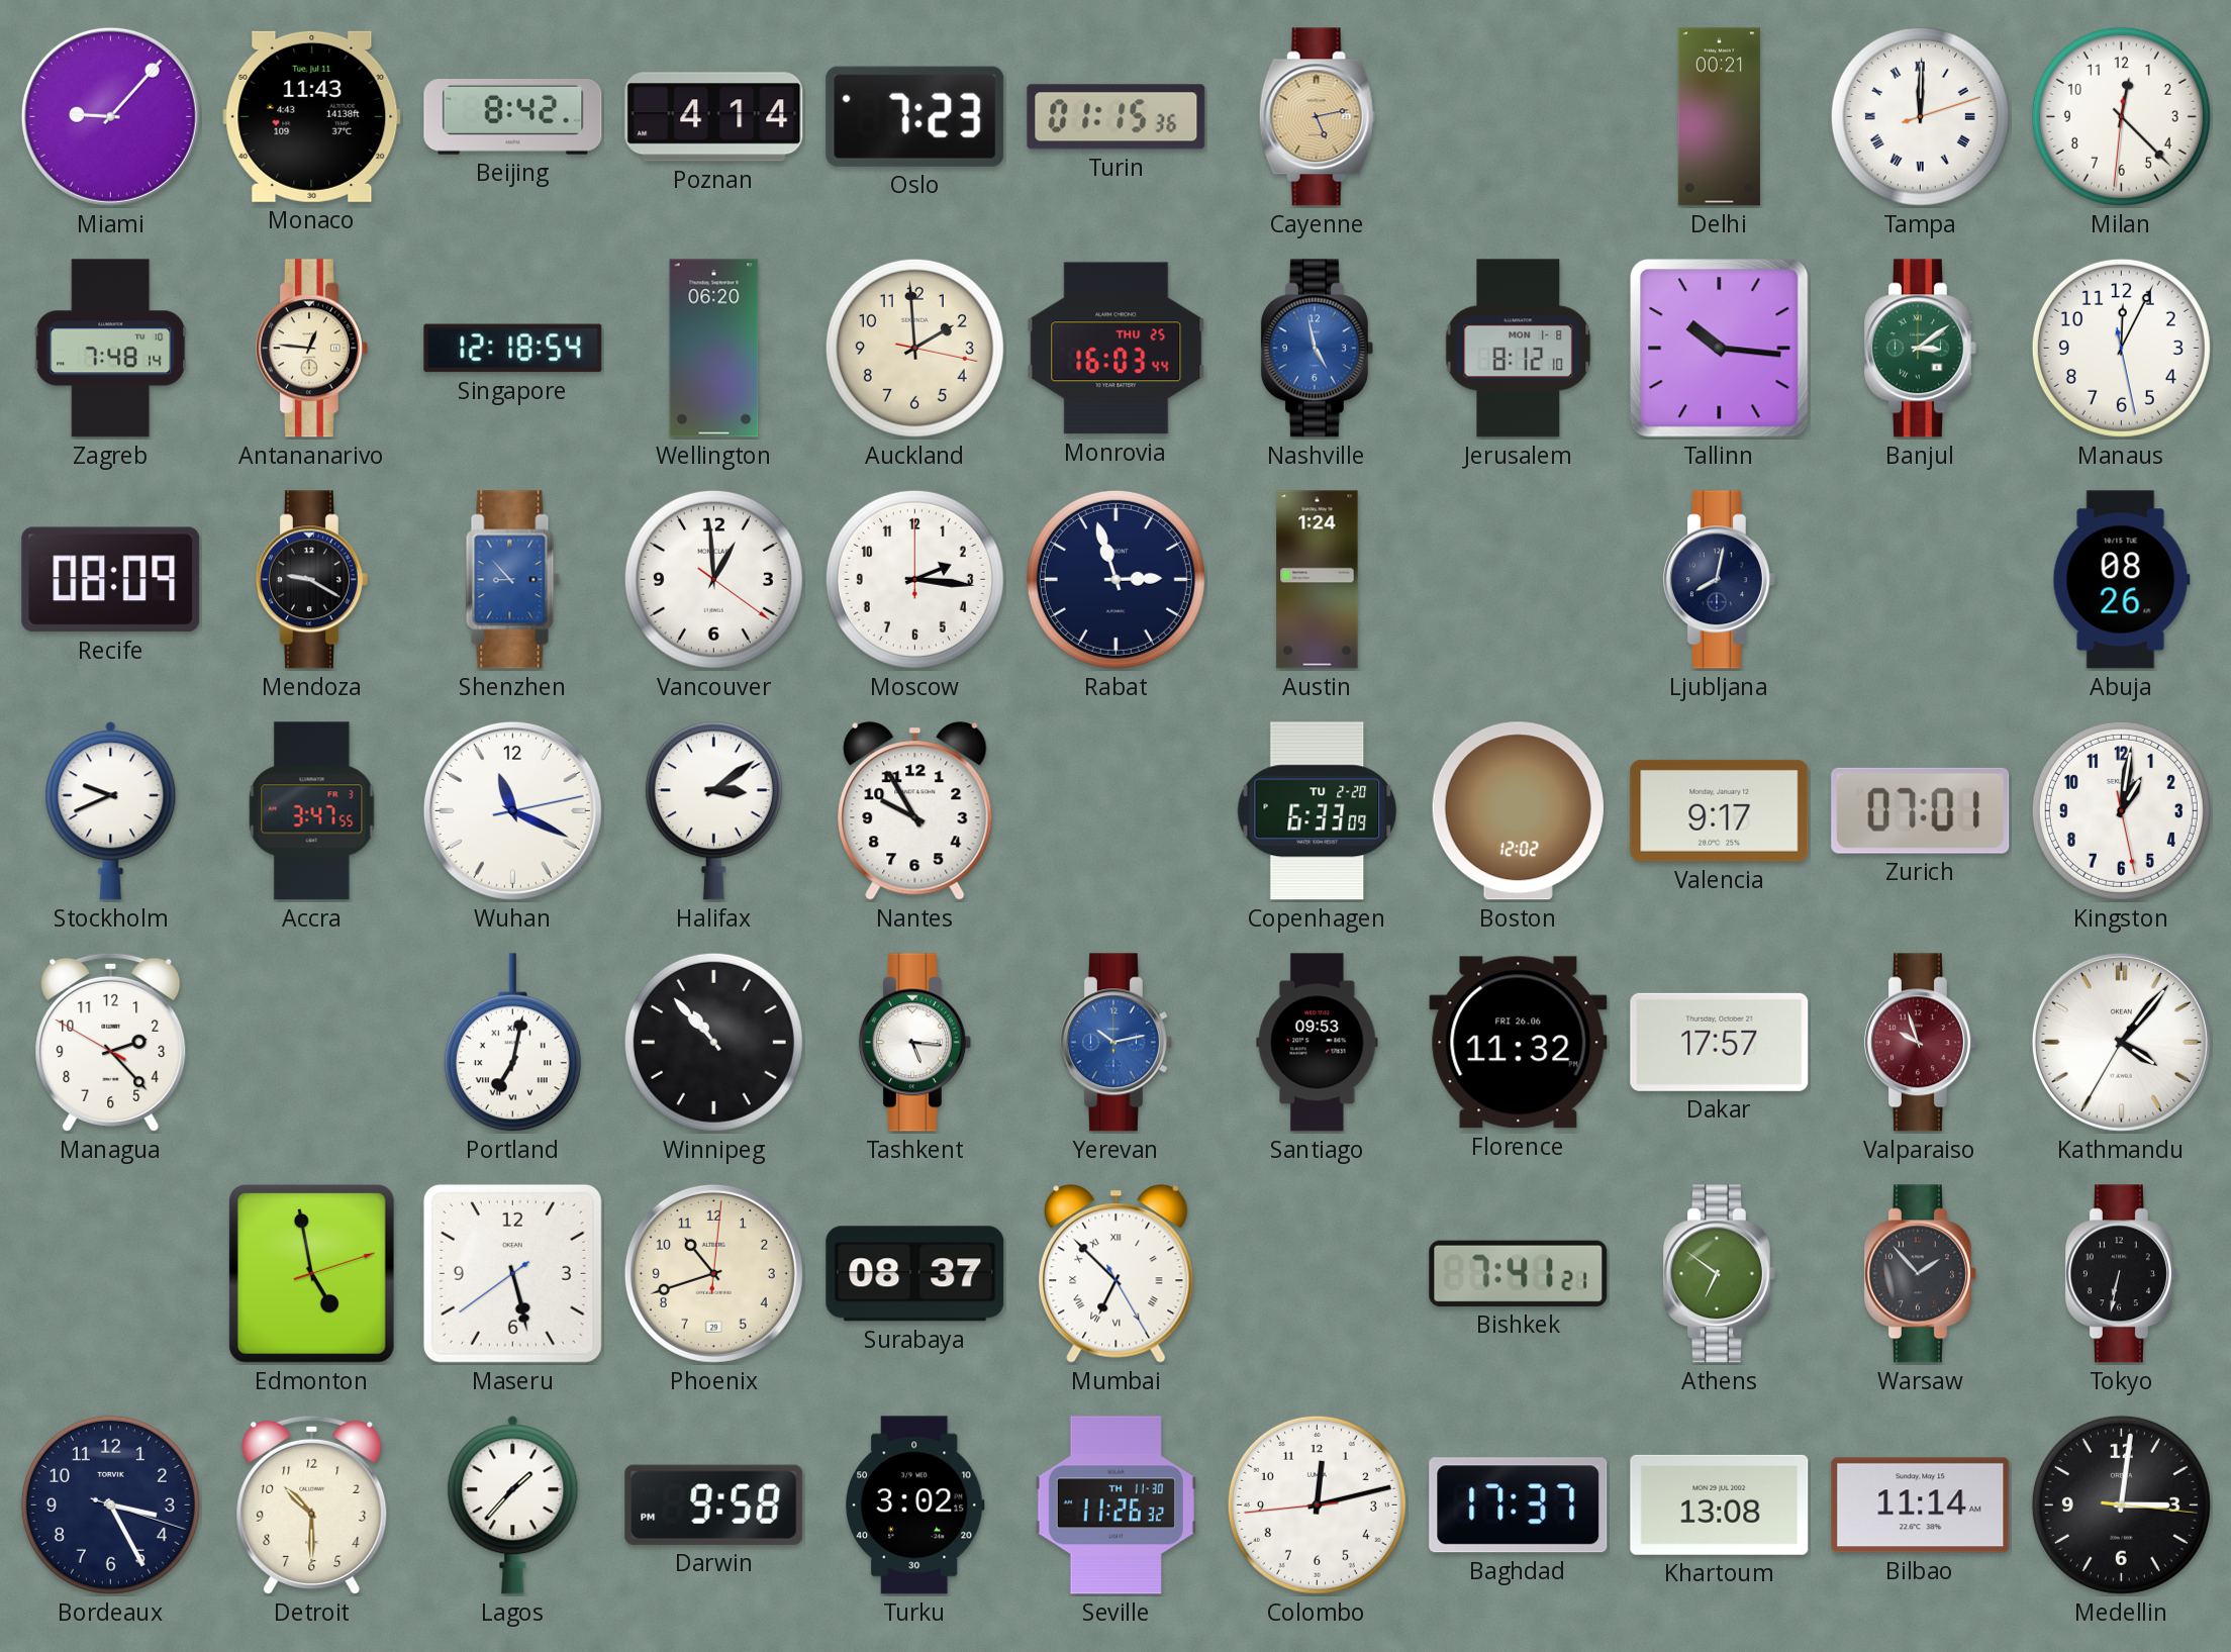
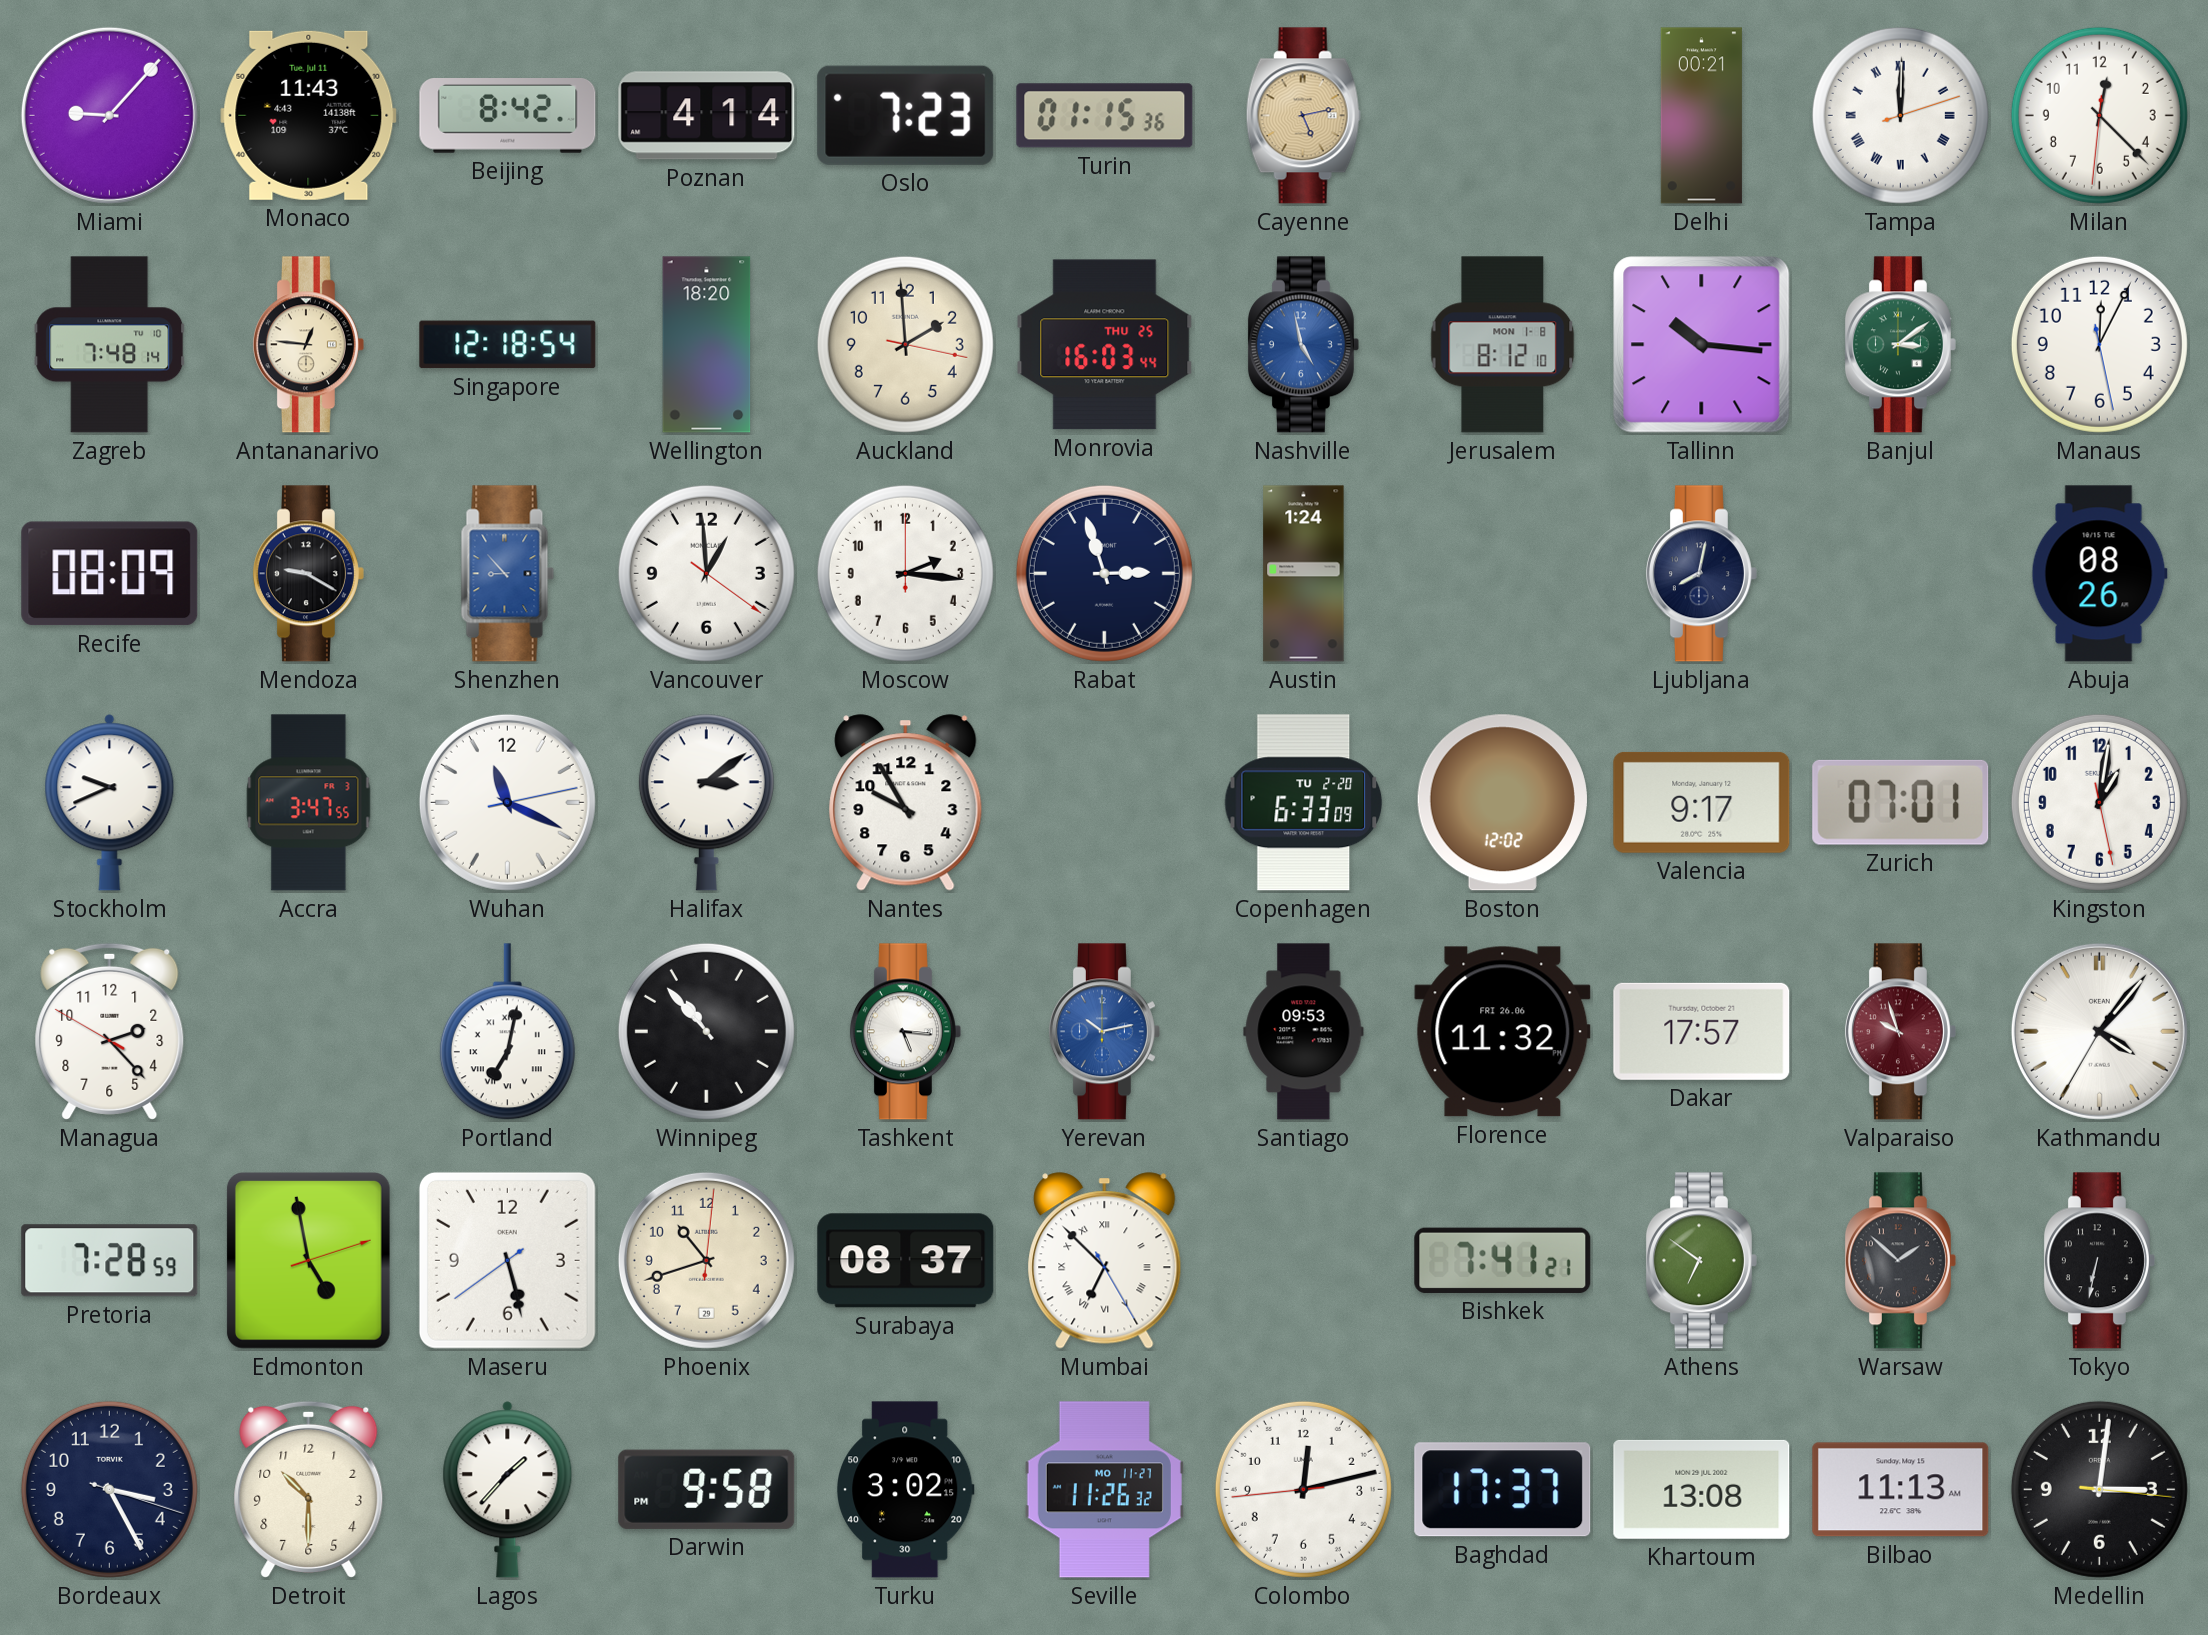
Wellington: 06:20 -> 18:20 (707, 345)
Pretoria: none -> 7:28 (110, 1261)
Warsaw: 1:53 -> 1:52 (1900, 1261)
Seville date: TH 11-30 -> MO 11-27 (1104, 1490)
Bilbao: 11:14 -> 11:13 (1901, 1490)
